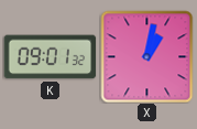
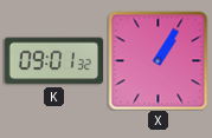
X: 1:02 -> 1:05 (158, 60)
